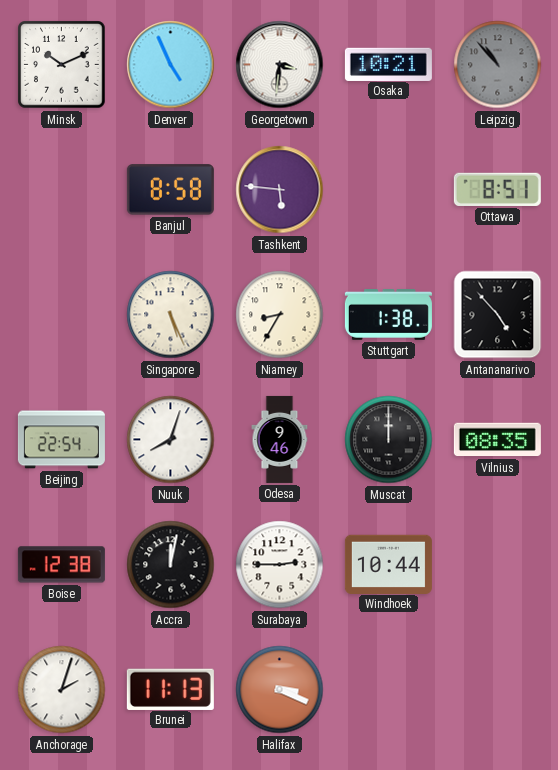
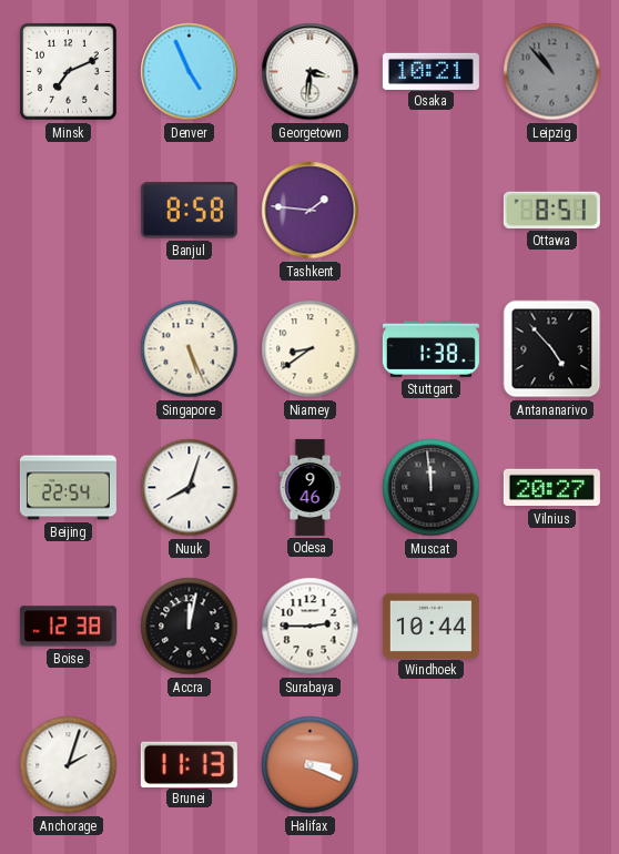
Minsk: 10:11 -> 7:11 (69, 72)
Tashkent: 5:46 -> 1:46 (311, 211)
Niamey: 8:35 -> 8:39 (311, 349)
Muscat: 12:00 -> 11:59 (432, 488)
Vilnius: 08:35 -> 20:27 (551, 488)
